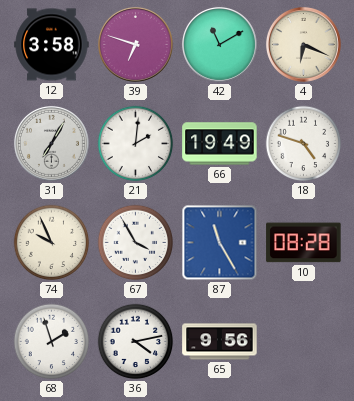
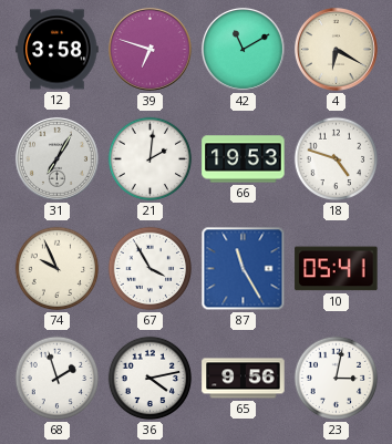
4: 6:19 -> 6:20 (336, 49)
66: 19:49 -> 19:53 (244, 159)
10: 08:28 -> 05:41 (337, 269)
23: none -> 3:02 (337, 379)
